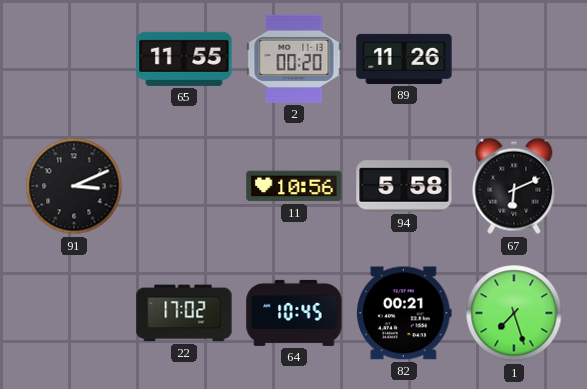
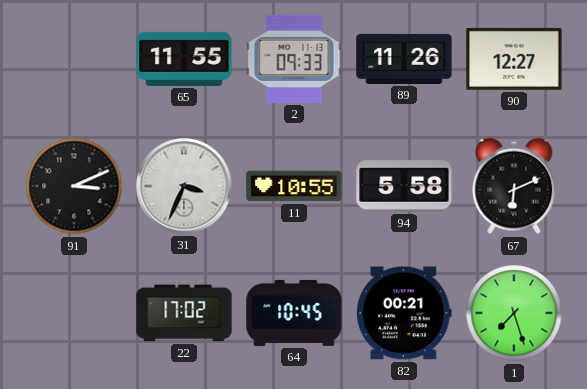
2: 00:20 -> 09:33 (294, 59)
90: none -> 12:27 (514, 59)
31: none -> 3:34 (184, 186)
11: 10:56 -> 10:55 (294, 186)
